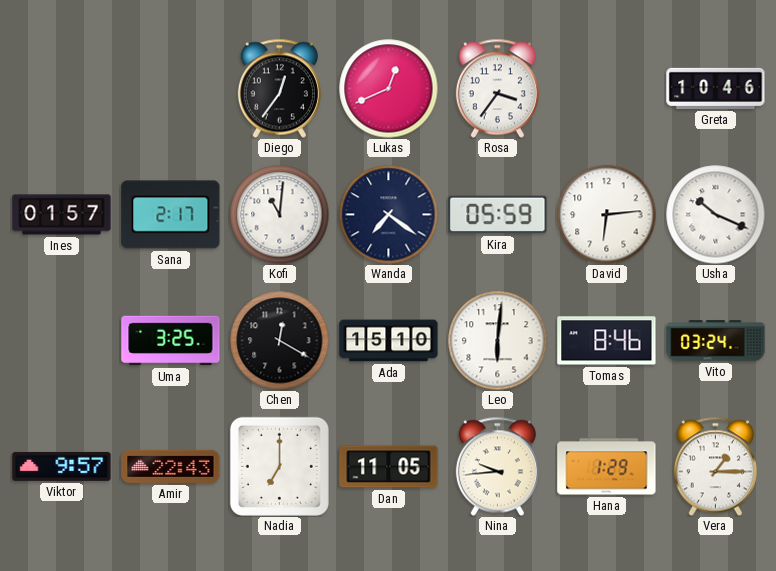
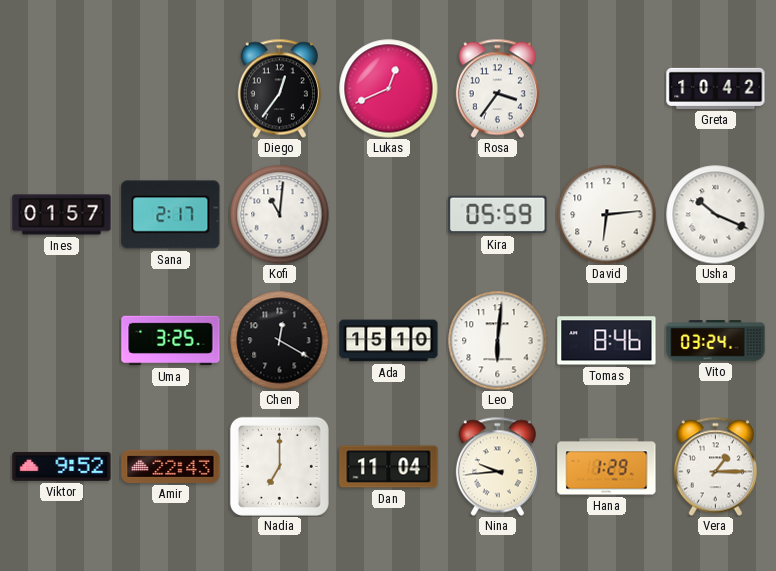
Greta: 10:46 -> 10:42 (716, 88)
Wanda: 7:21 -> none (389, 215)
Viktor: 9:57 -> 9:52 (62, 466)
Dan: 11:05 -> 11:04 (389, 467)
